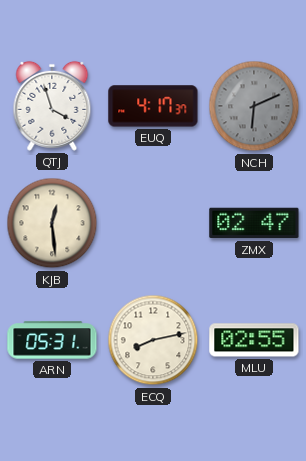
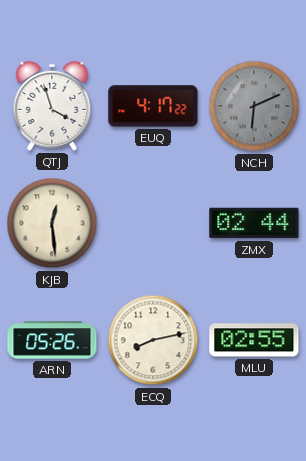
EUQ: 4:17:37 -> 4:17:22 (153, 106)
ZMX: 02:47 -> 02:44 (254, 223)
ARN: 05:31 -> 05:26 (52, 340)
